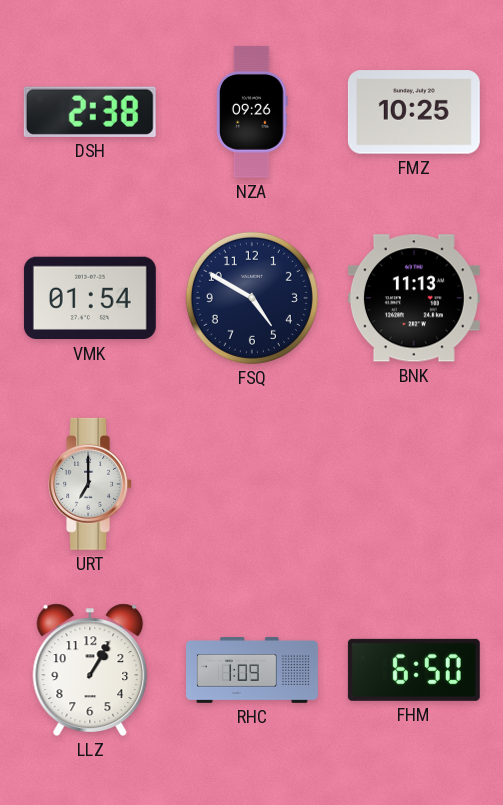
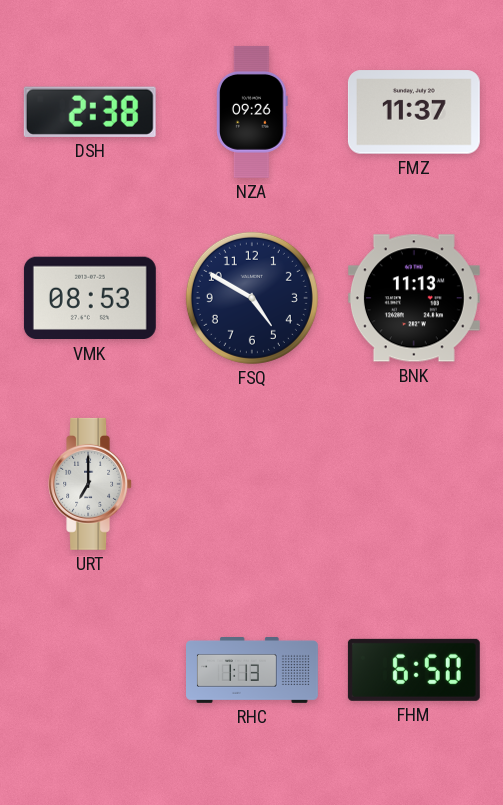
FMZ: 10:25 -> 11:37 (414, 112)
VMK: 01:54 -> 08:53 (90, 298)
LLZ: 1:05 -> none (90, 670)
RHC: 1:09 -> 1:13 (253, 671)
